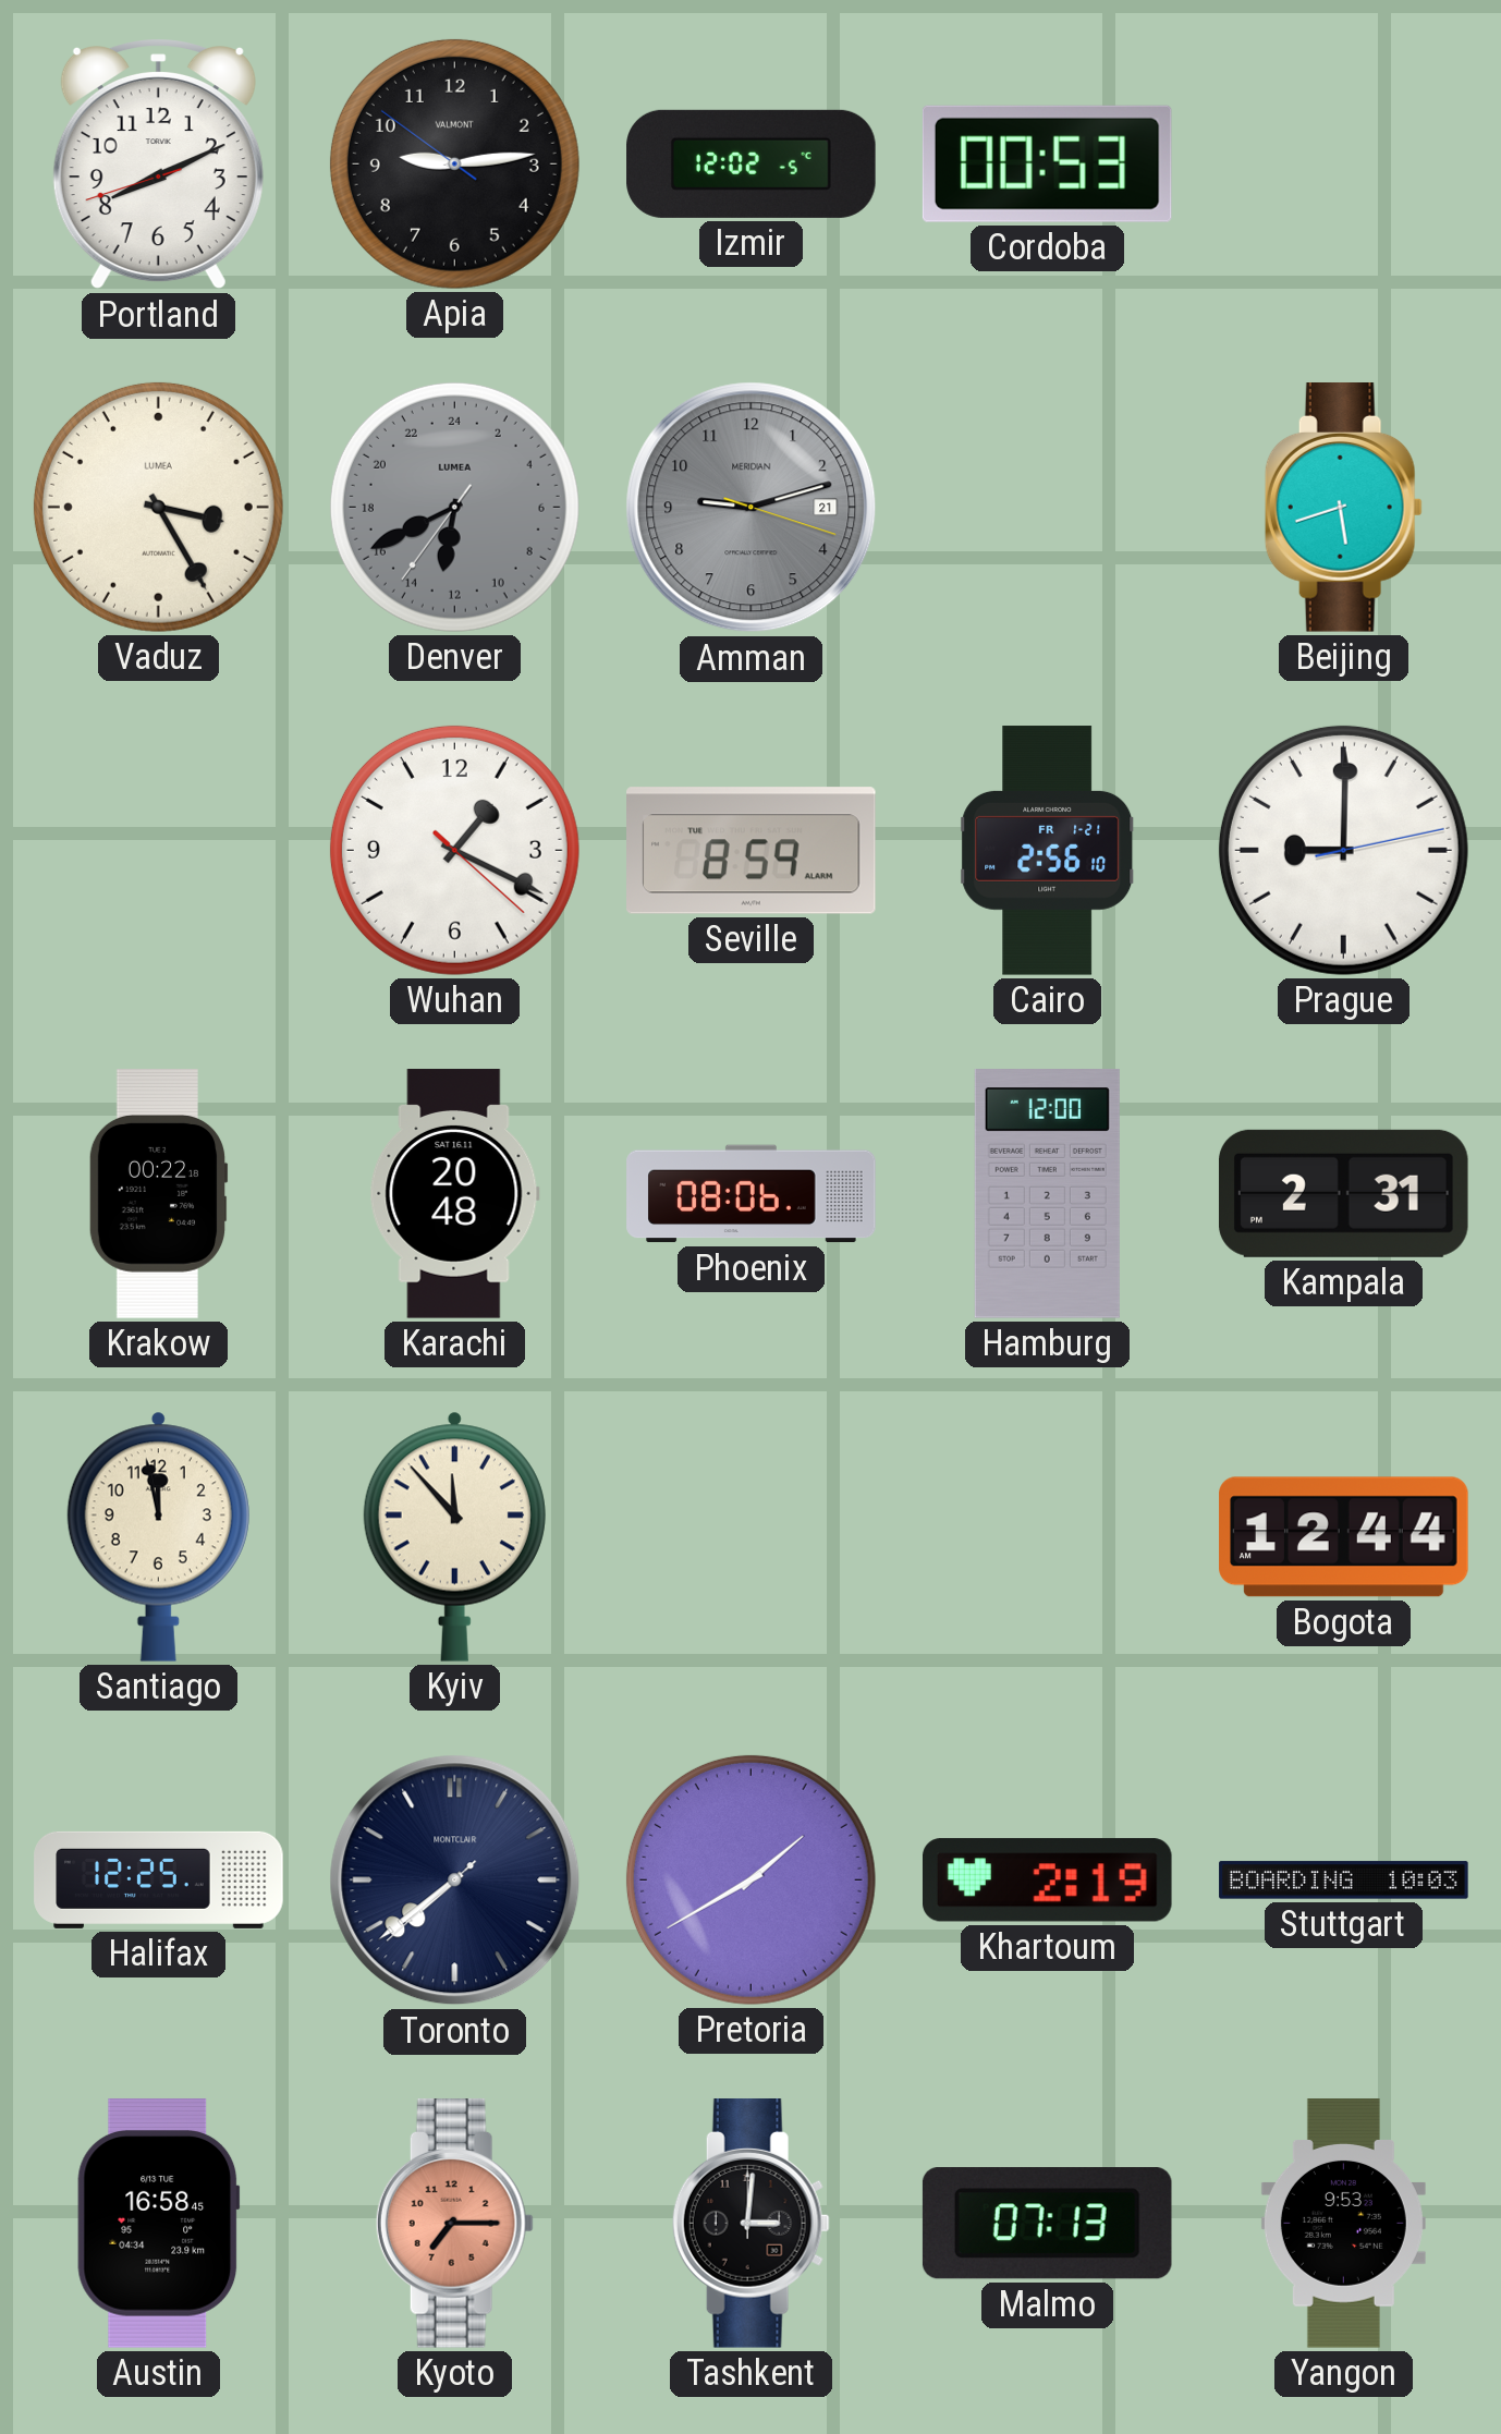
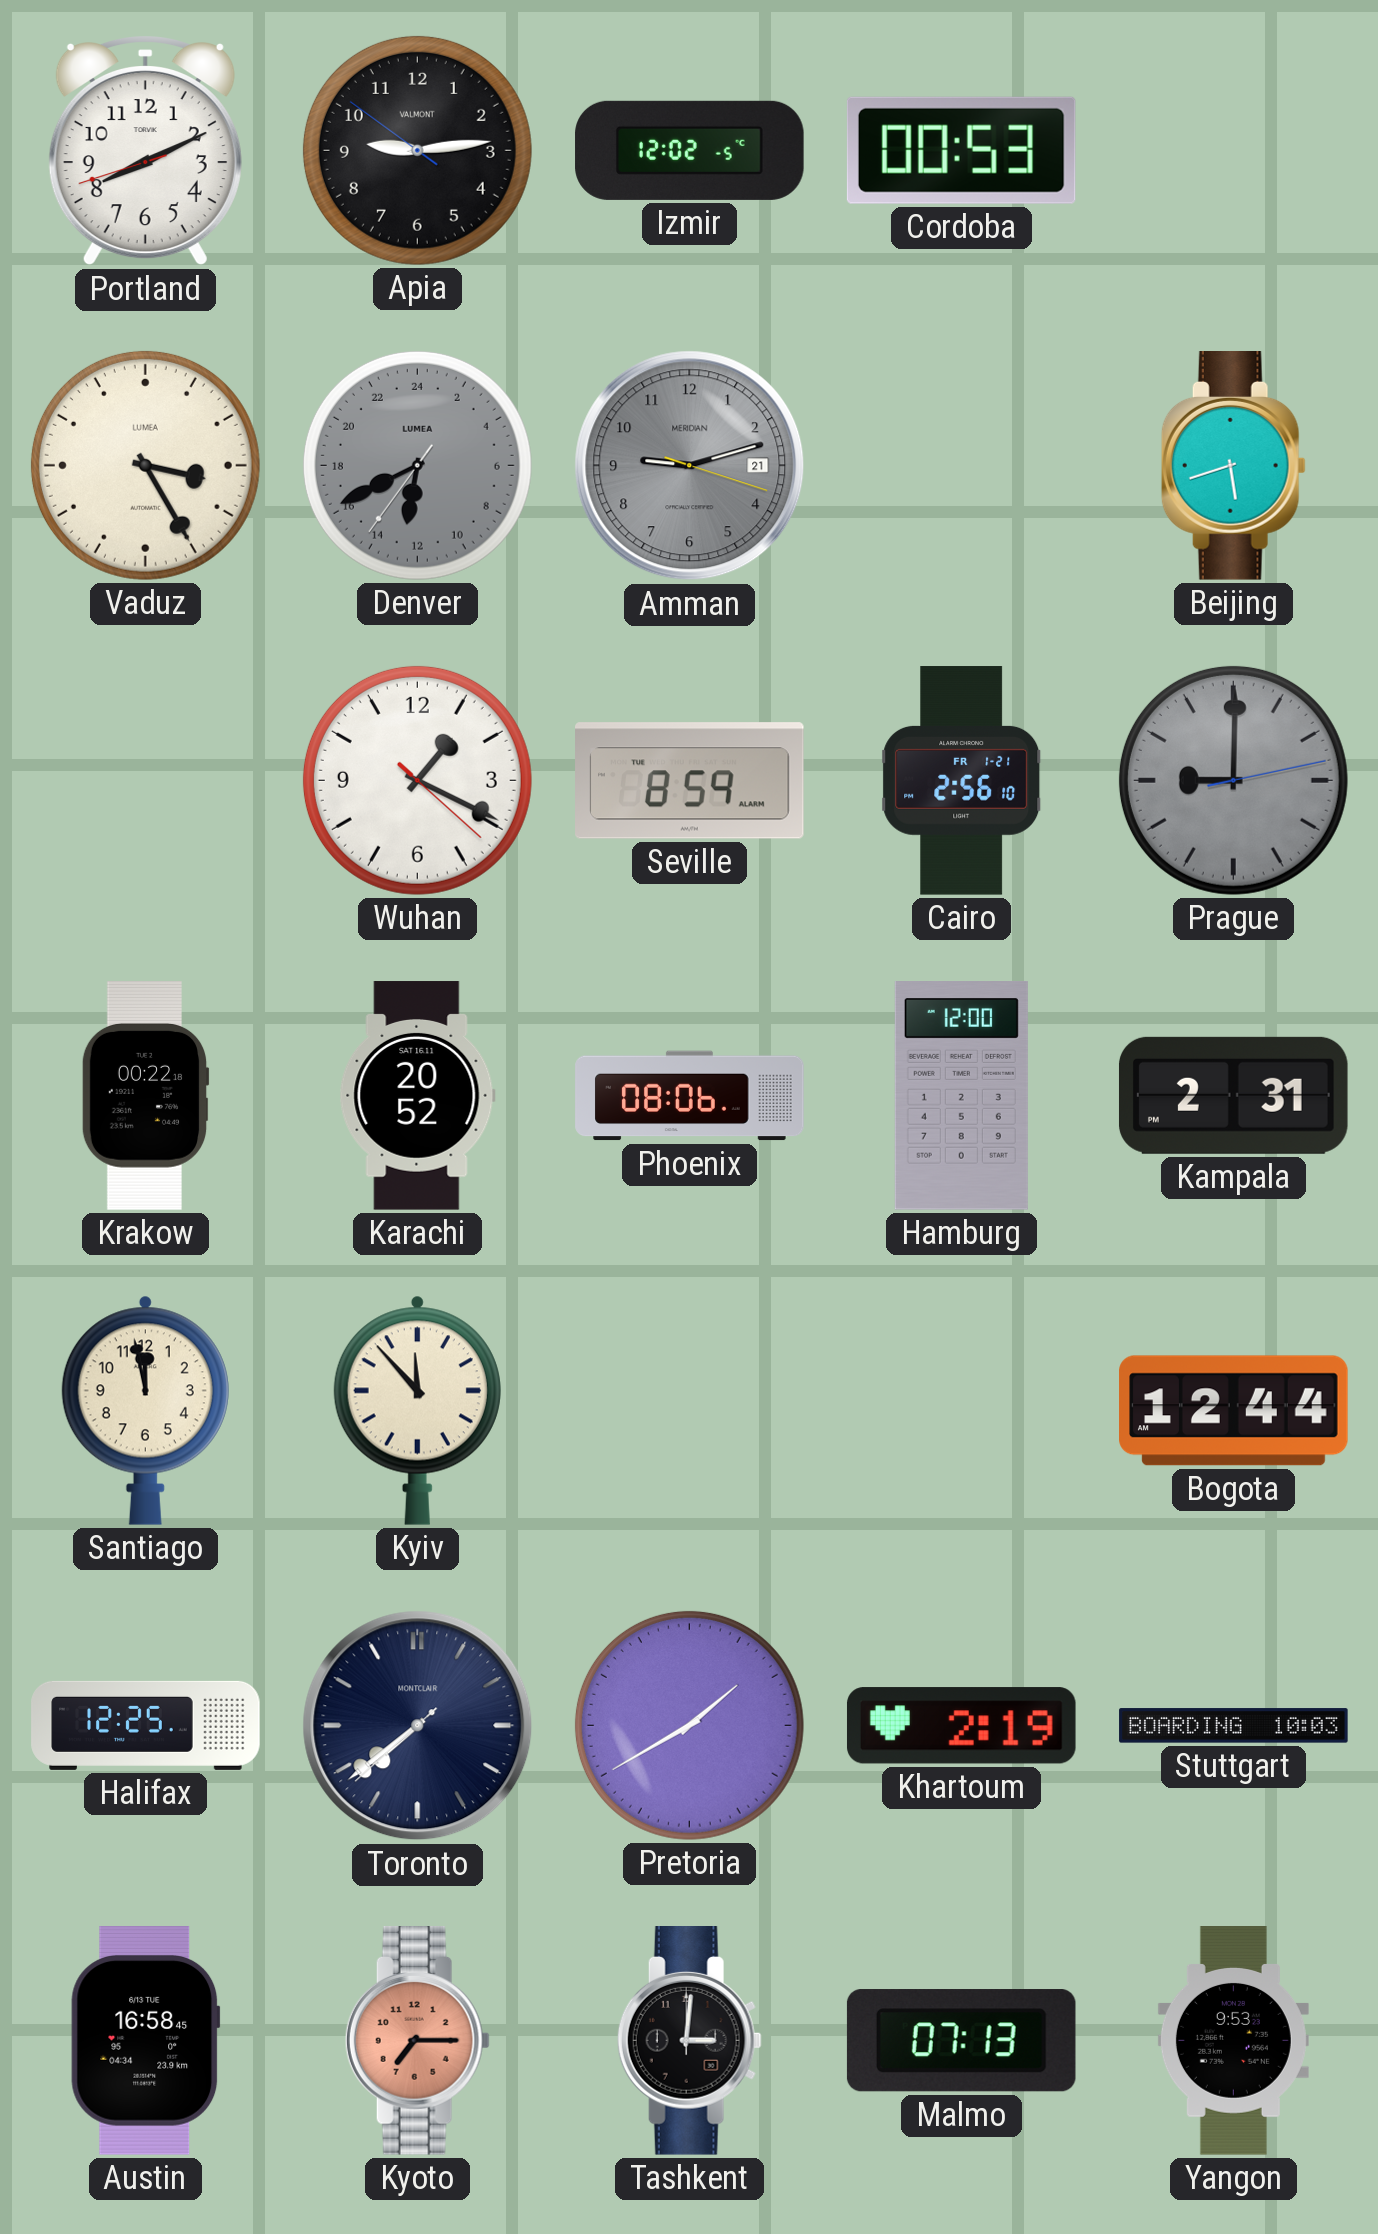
Prague dial: white -> grey (1233, 780)
Karachi: 20:48 -> 20:52 (417, 1096)
